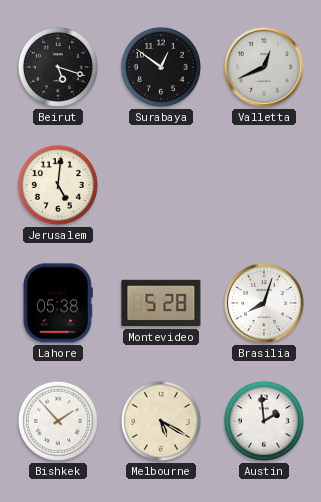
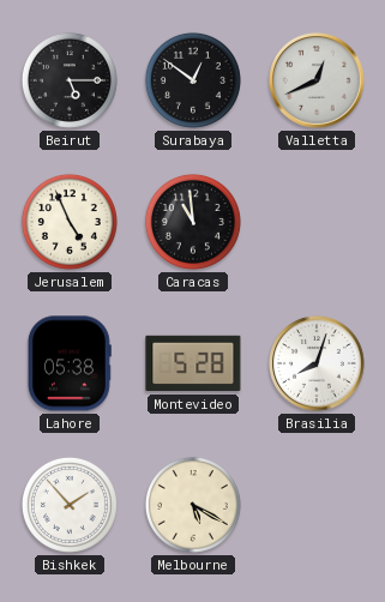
Beirut: 5:18 -> 5:15 (70, 80)
Jerusalem: 5:01 -> 4:56 (70, 222)
Caracas: none -> 10:59 (193, 222)
Austin: 1:59 -> none (264, 421)
